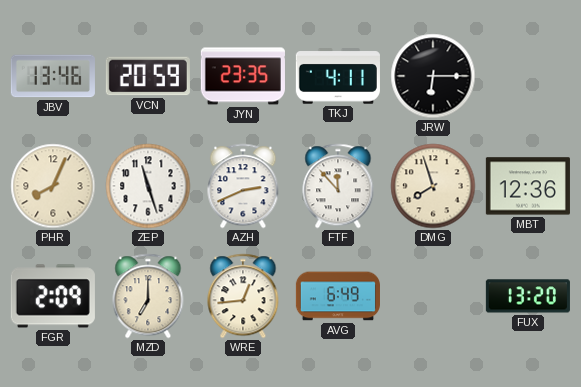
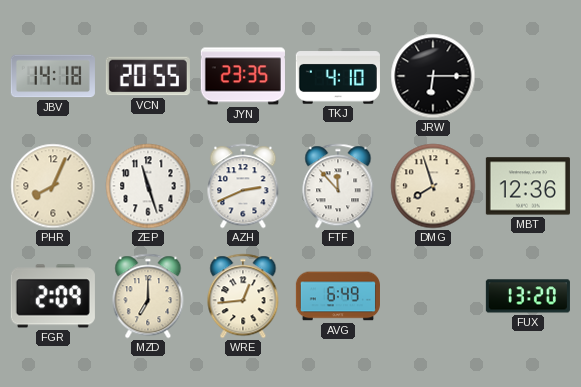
JBV: 13:46 -> 14:18 (53, 76)
VCN: 20:59 -> 20:55 (148, 76)
TKJ: 4:11 -> 4:10 (338, 76)
